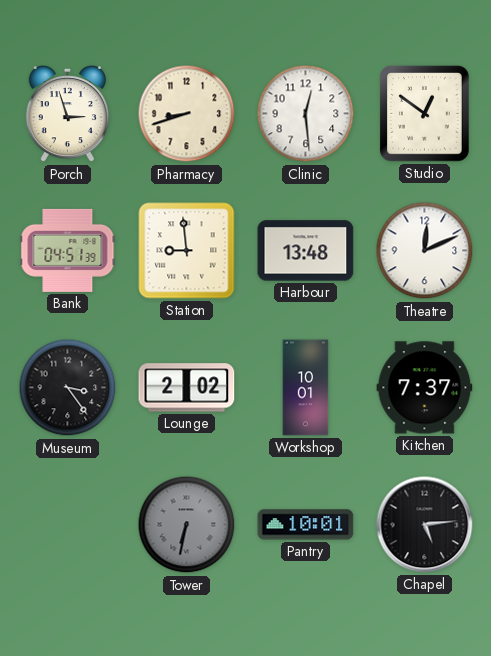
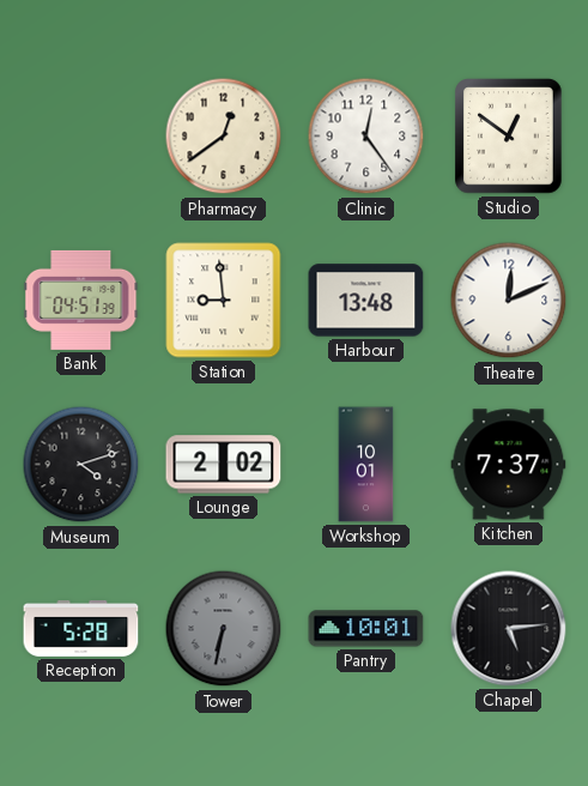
Porch: 2:57 -> none (67, 115)
Pharmacy: 8:42 -> 12:39 (224, 137)
Clinic: 12:29 -> 12:24 (366, 137)
Museum: 3:24 -> 4:12 (81, 465)
Reception: none -> 5:28 (81, 628)
